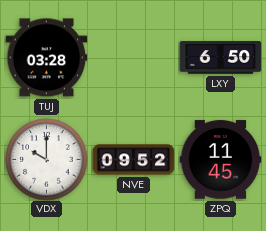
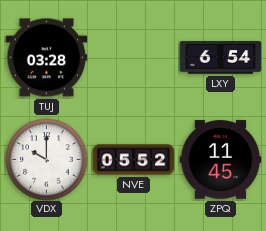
LXY: 6:50 -> 6:54 (220, 58)
NVE: 09:52 -> 05:52 (133, 160)
